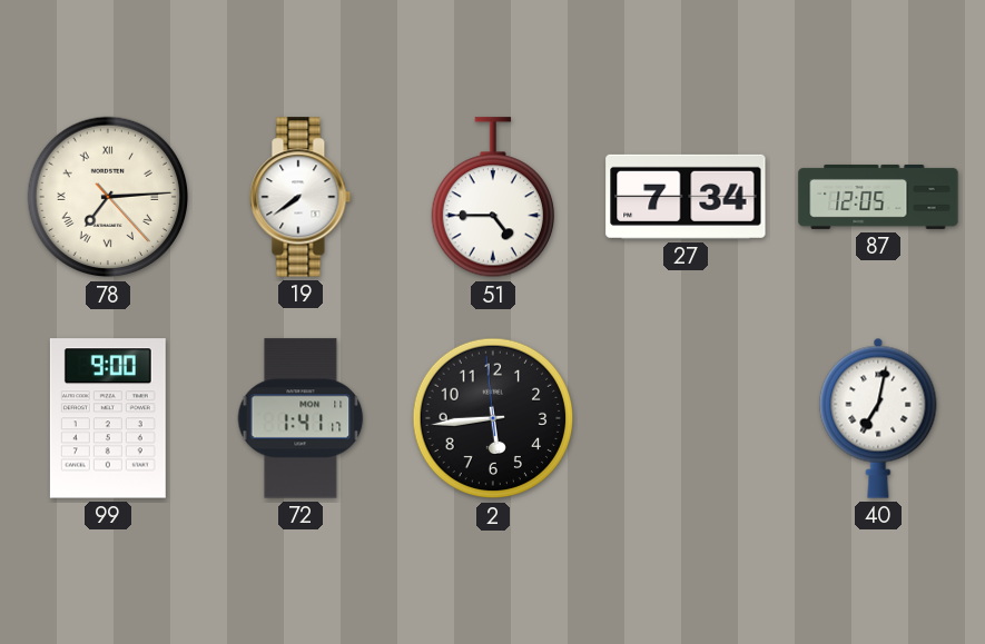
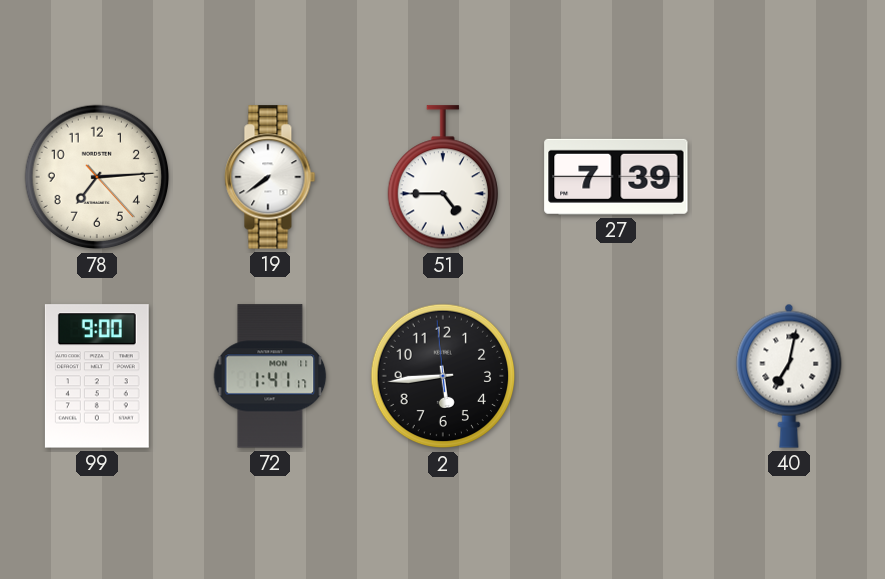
78 numerals: Roman -> Arabic (97, 177)
27: 7:34 -> 7:39 (616, 177)
87: 12:05 -> none (878, 197)
